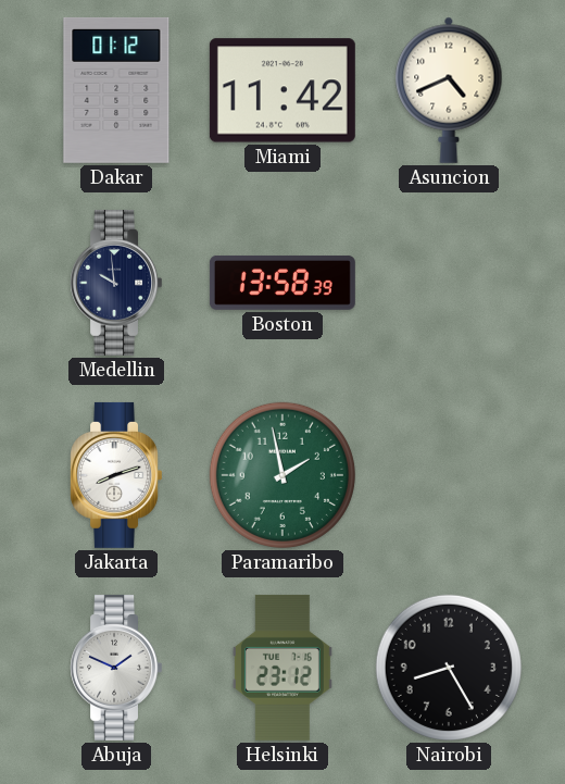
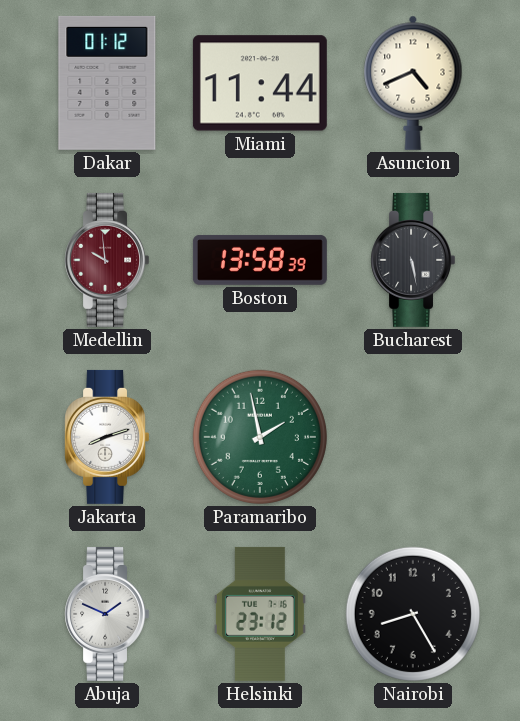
Miami: 11:42 -> 11:44 (260, 83)
Medellin dial: navy -> burgundy (106, 260)
Bucharest: none -> 5:28 (412, 260)
